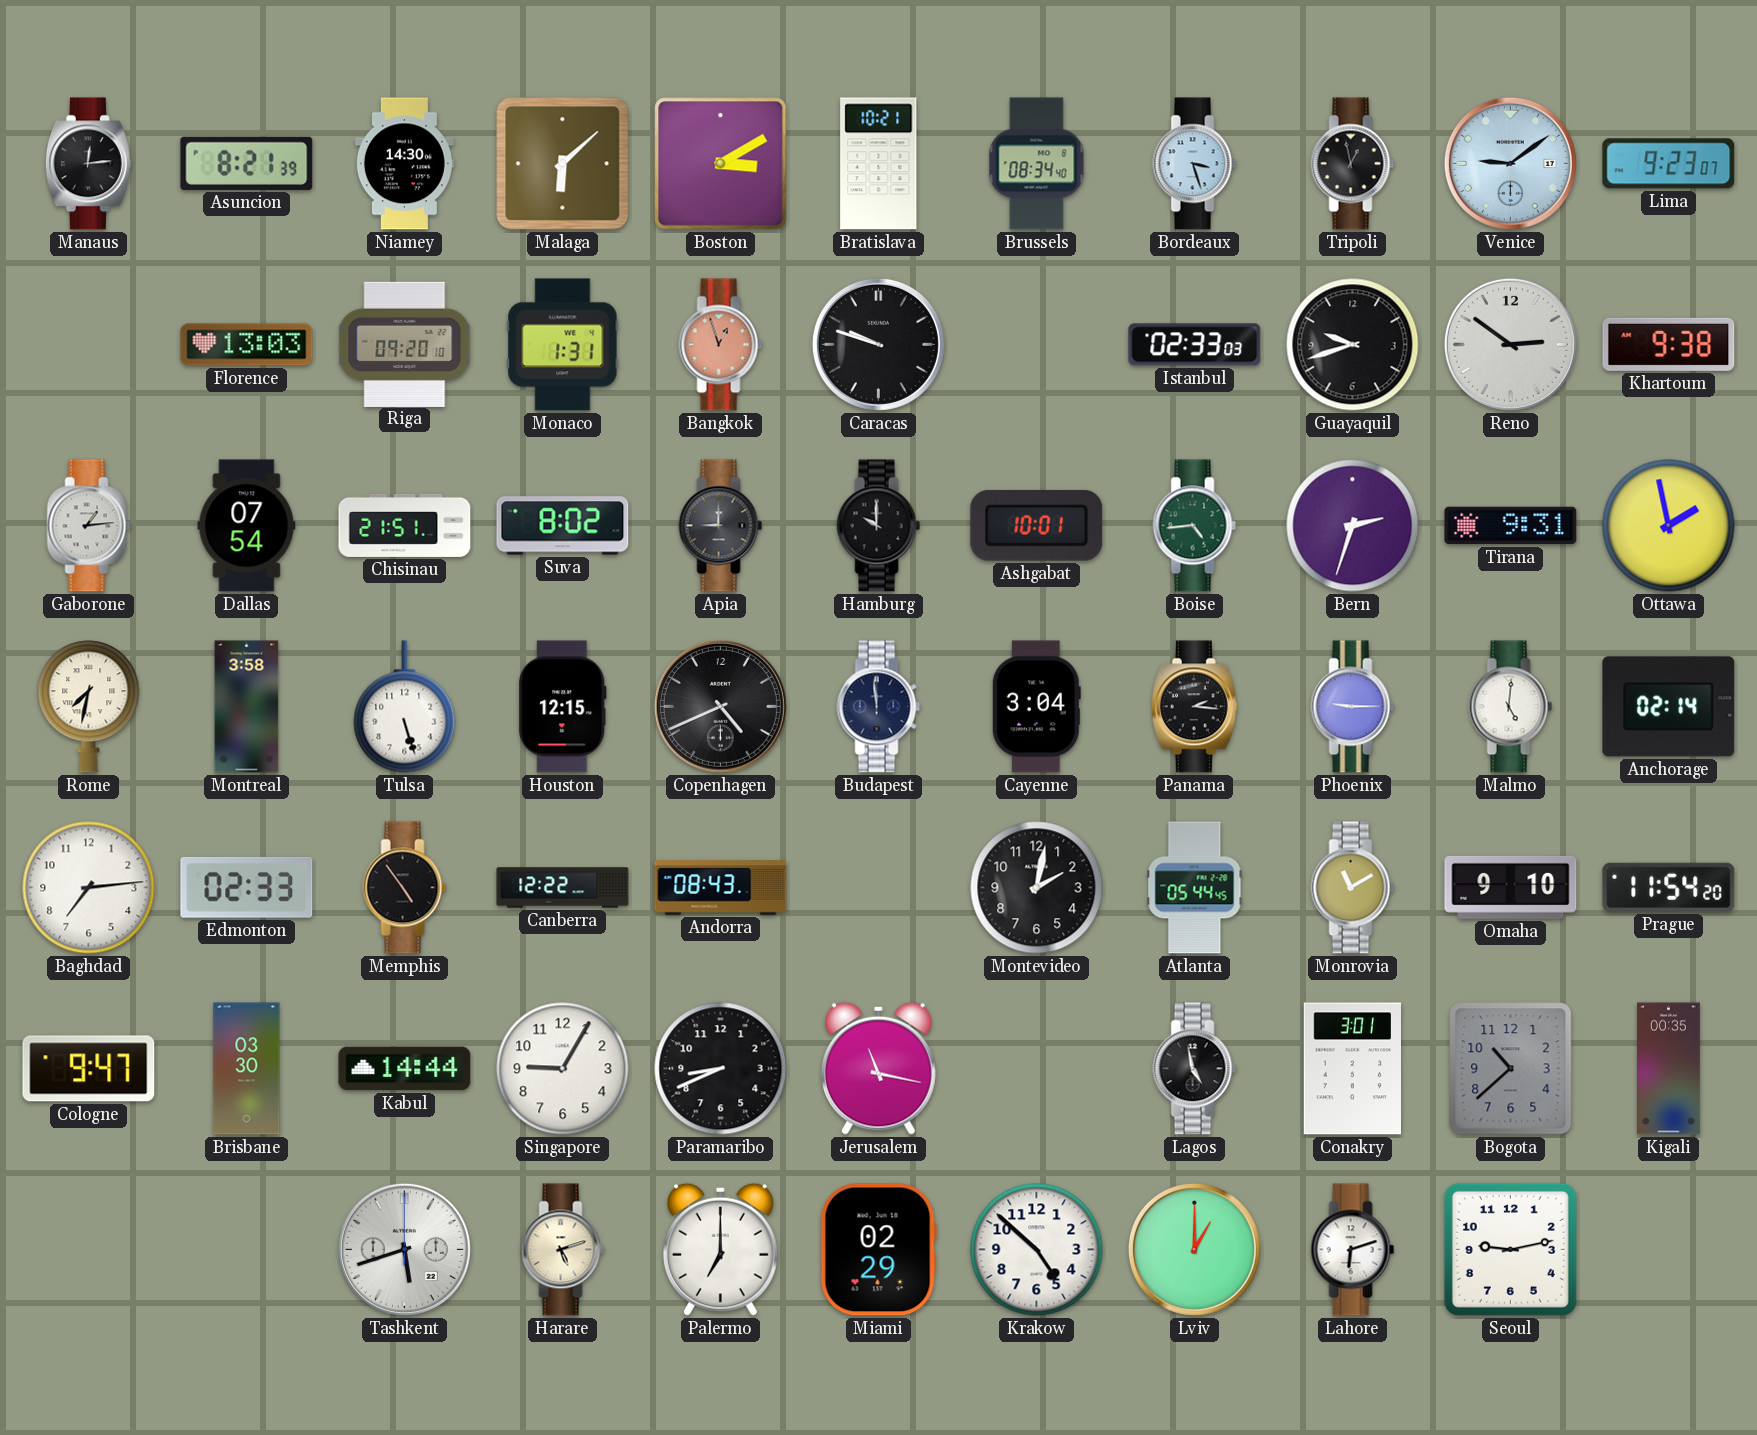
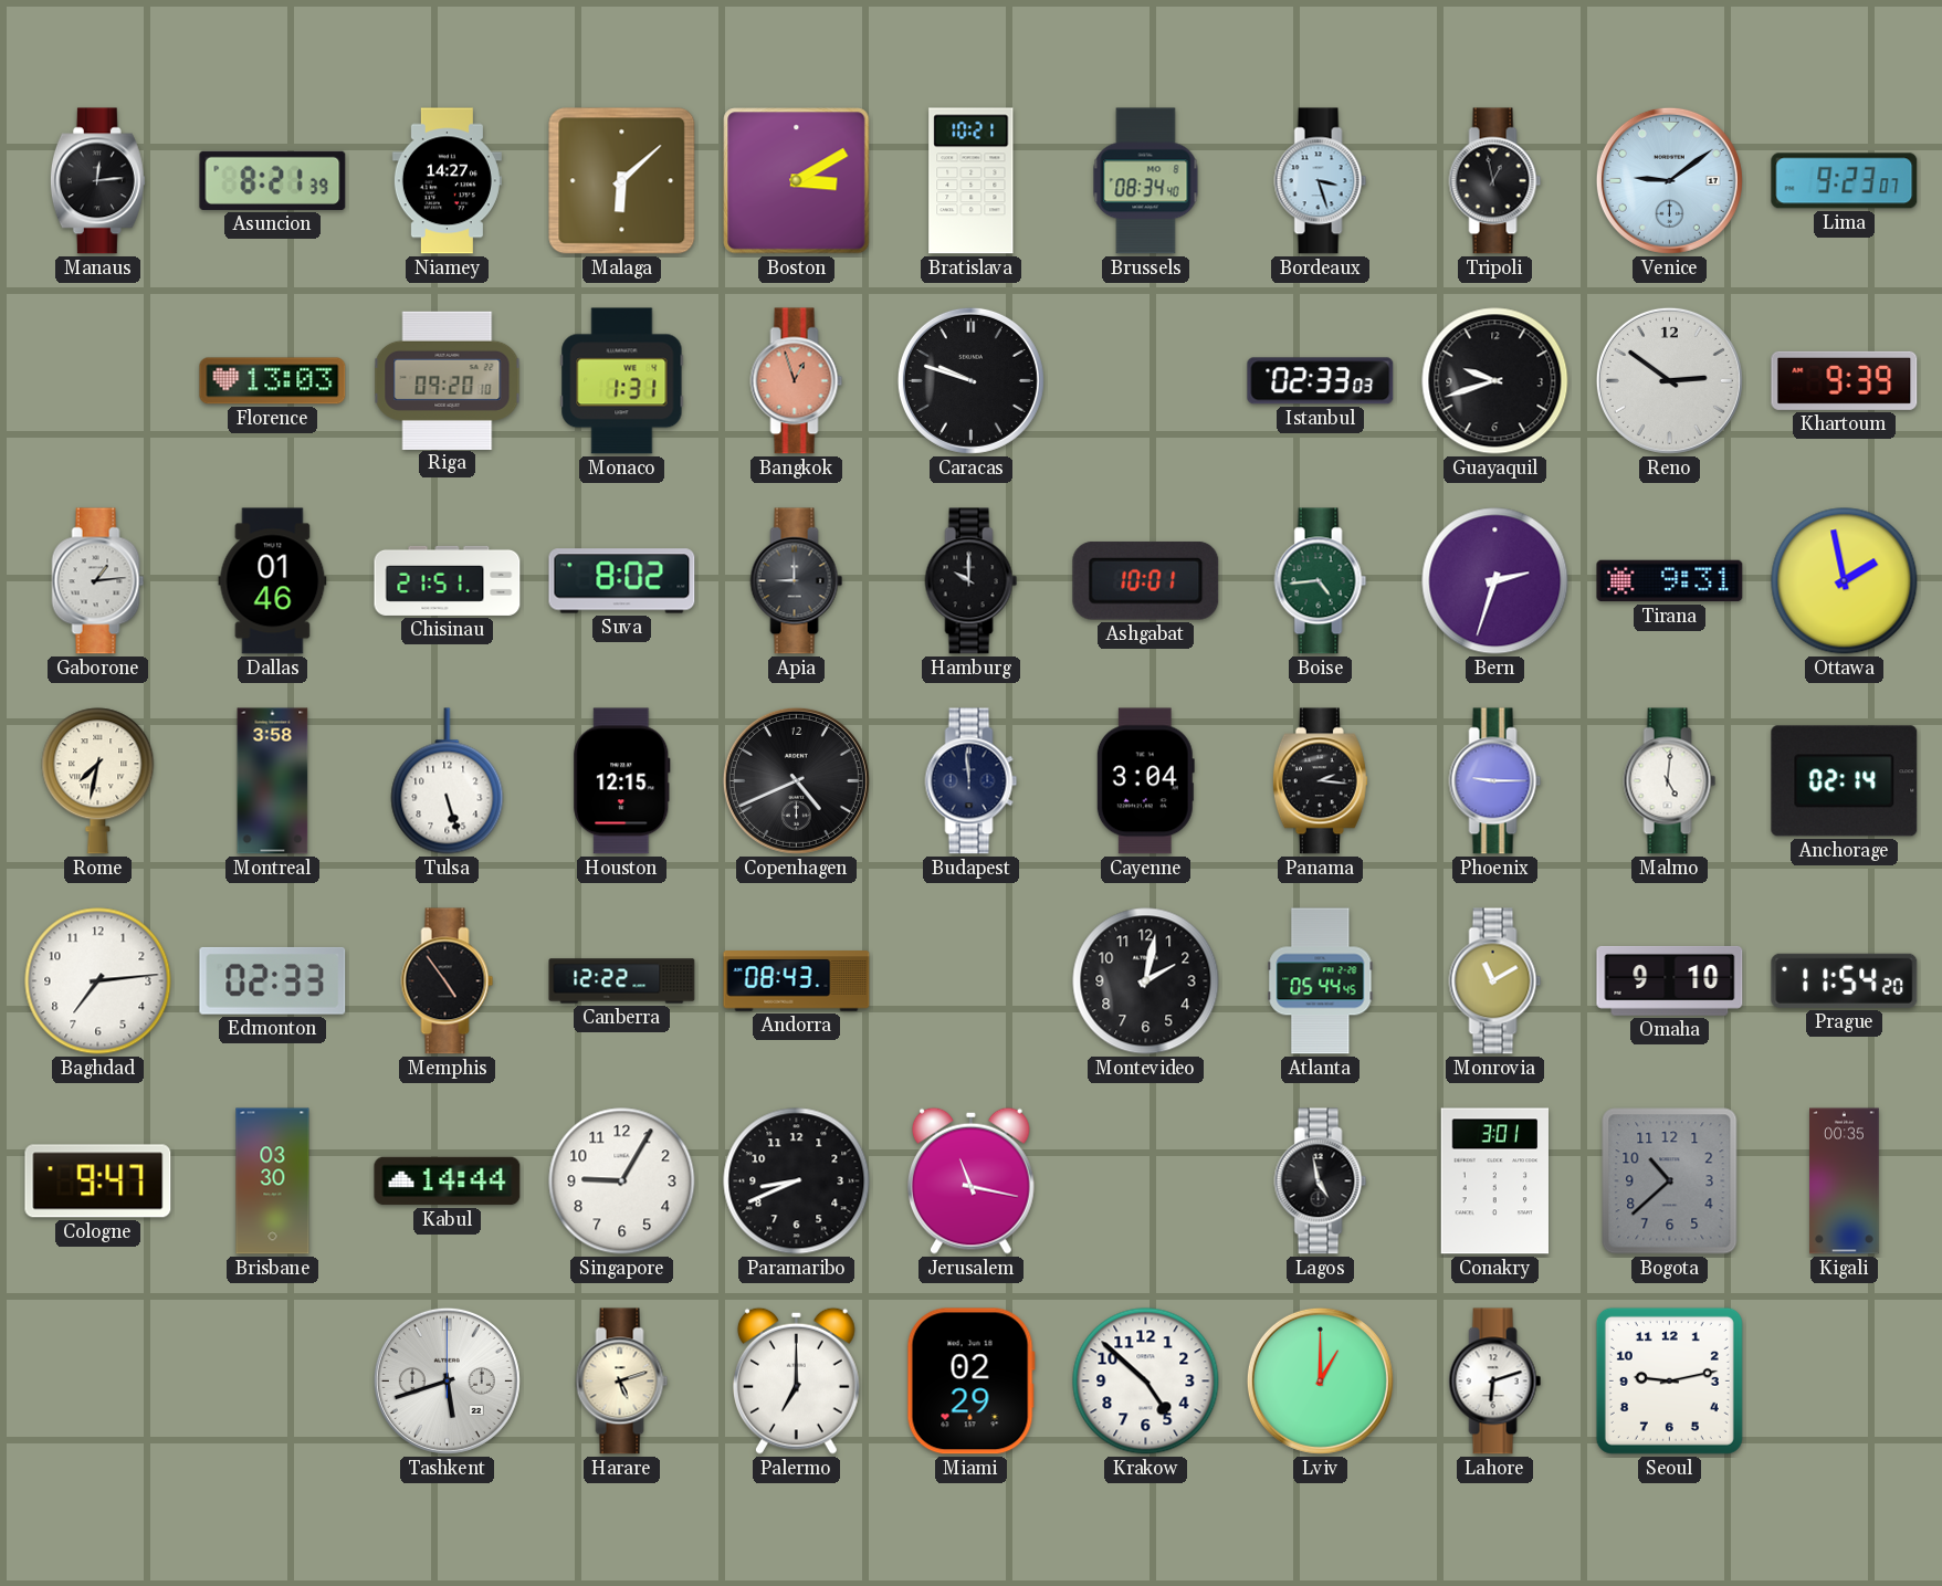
Niamey: 14:30 -> 14:27 (447, 181)
Khartoum: 9:38 -> 9:39 (1845, 380)
Dallas: 07:54 -> 01:46 (273, 581)
